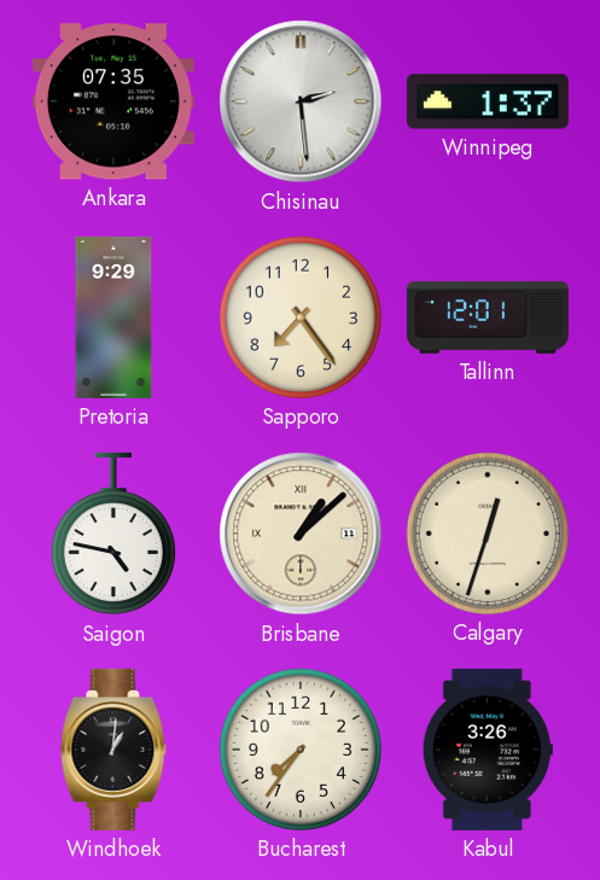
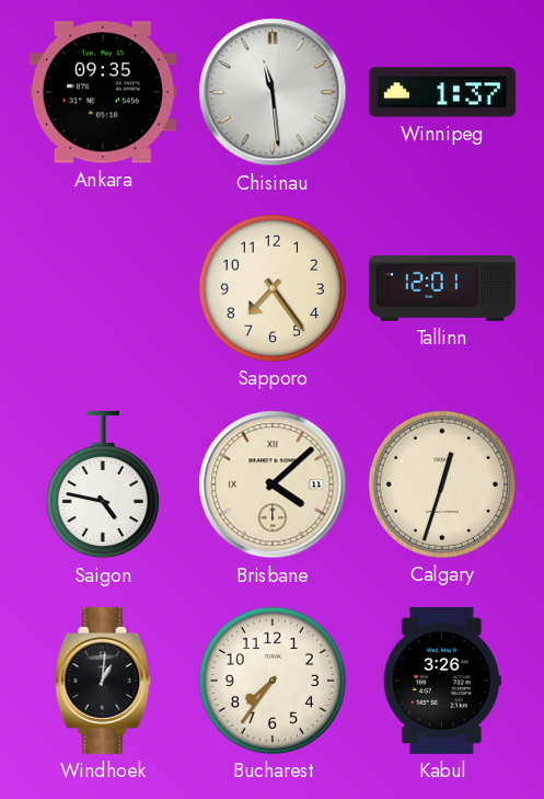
Ankara: 07:35 -> 09:35 (103, 92)
Chisinau: 2:29 -> 11:29 (273, 92)
Pretoria: 9:29 -> none (113, 317)
Brisbane: 1:08 -> 4:08 (273, 484)
